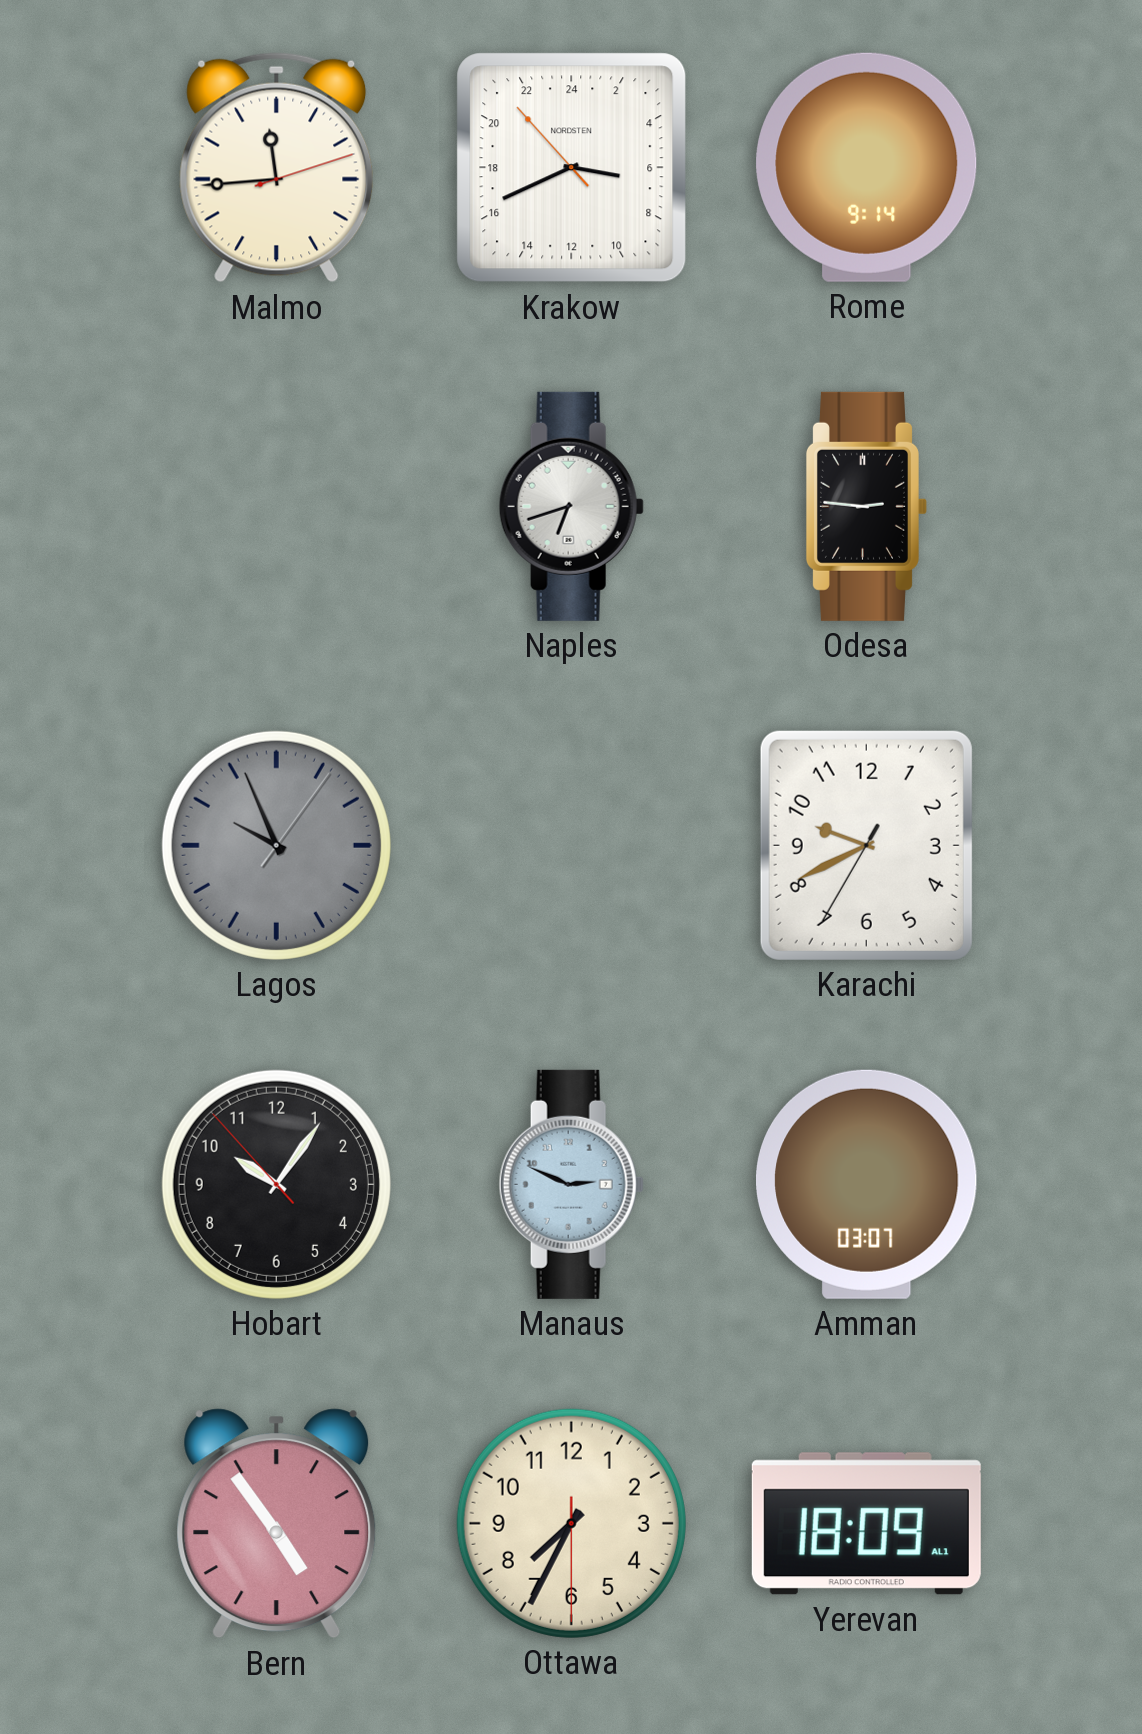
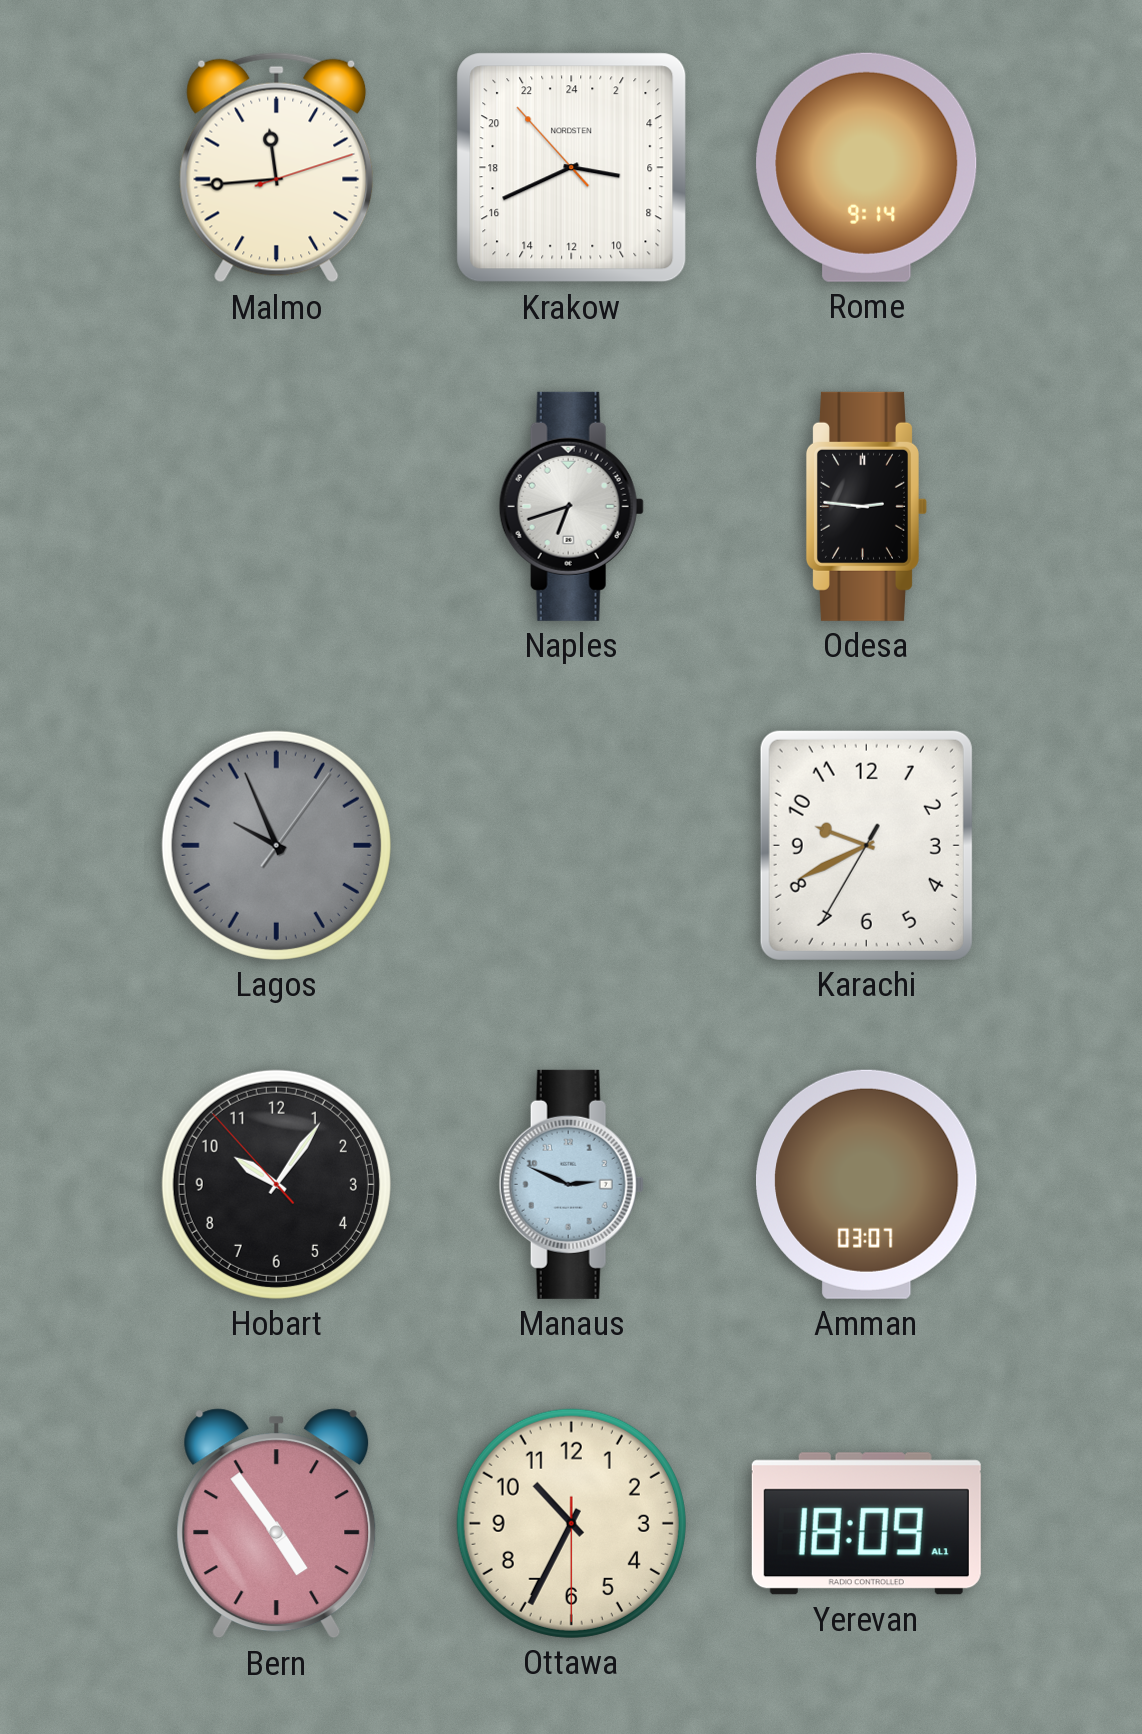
Ottawa: 7:34 -> 10:34 (571, 1523)
